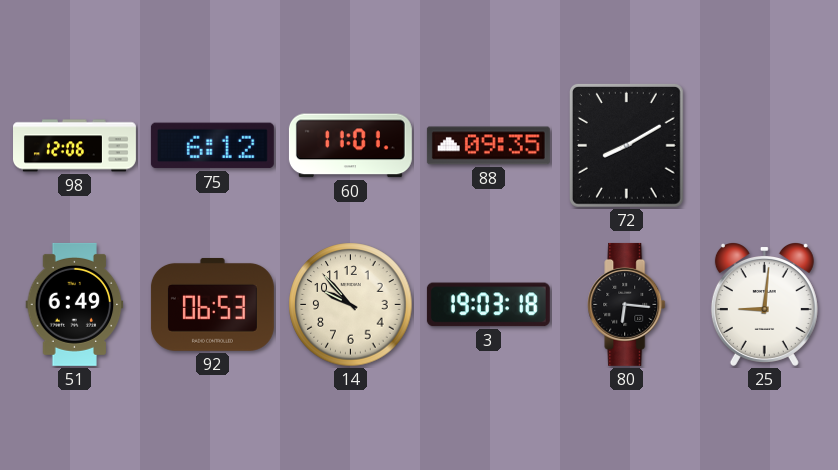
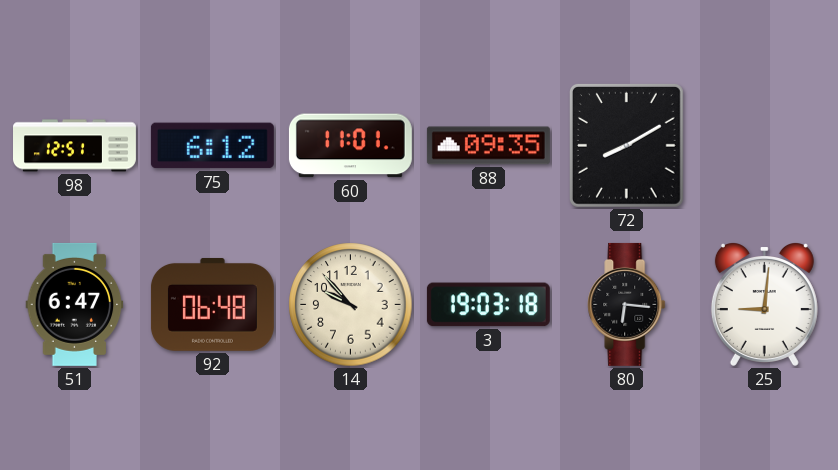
98: 12:06 -> 12:51 (75, 146)
51: 6:49 -> 6:47 (75, 304)
92: 06:53 -> 06:48 (212, 304)
